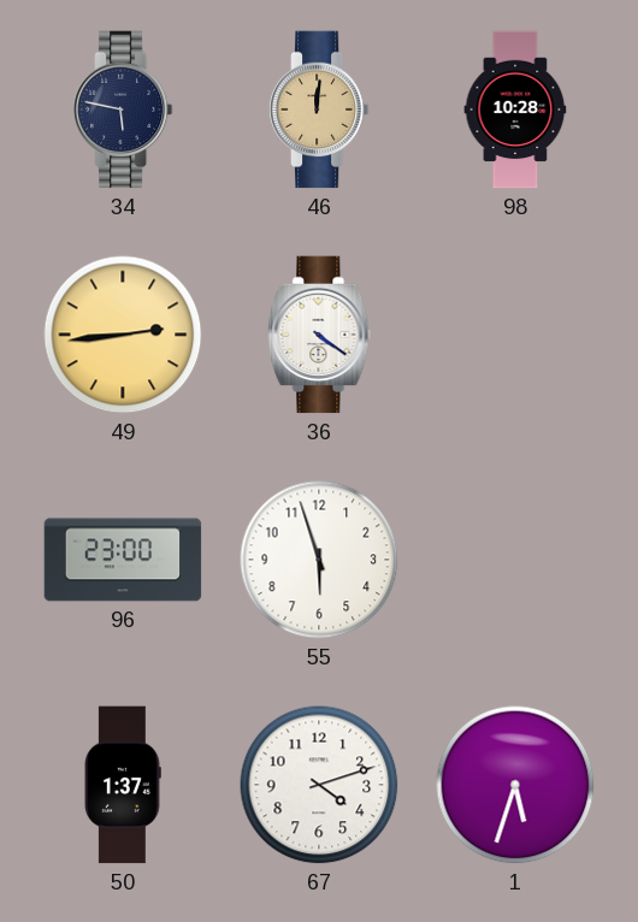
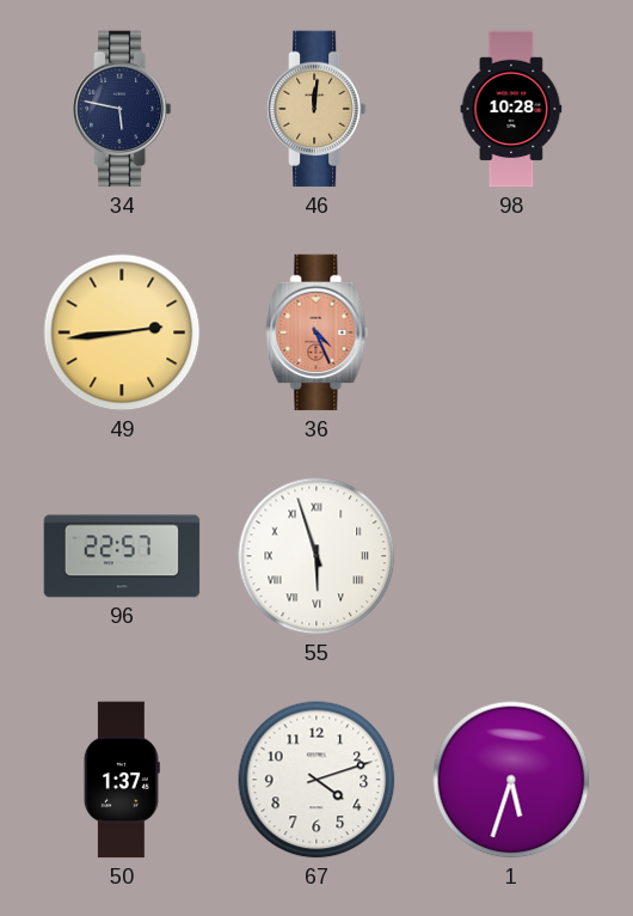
36: 4:21 -> 4:26 (316, 332)
36 dial: white -> salmon (316, 332)
96: 23:00 -> 22:57 (122, 556)
55 numerals: Arabic -> Roman (316, 556)
